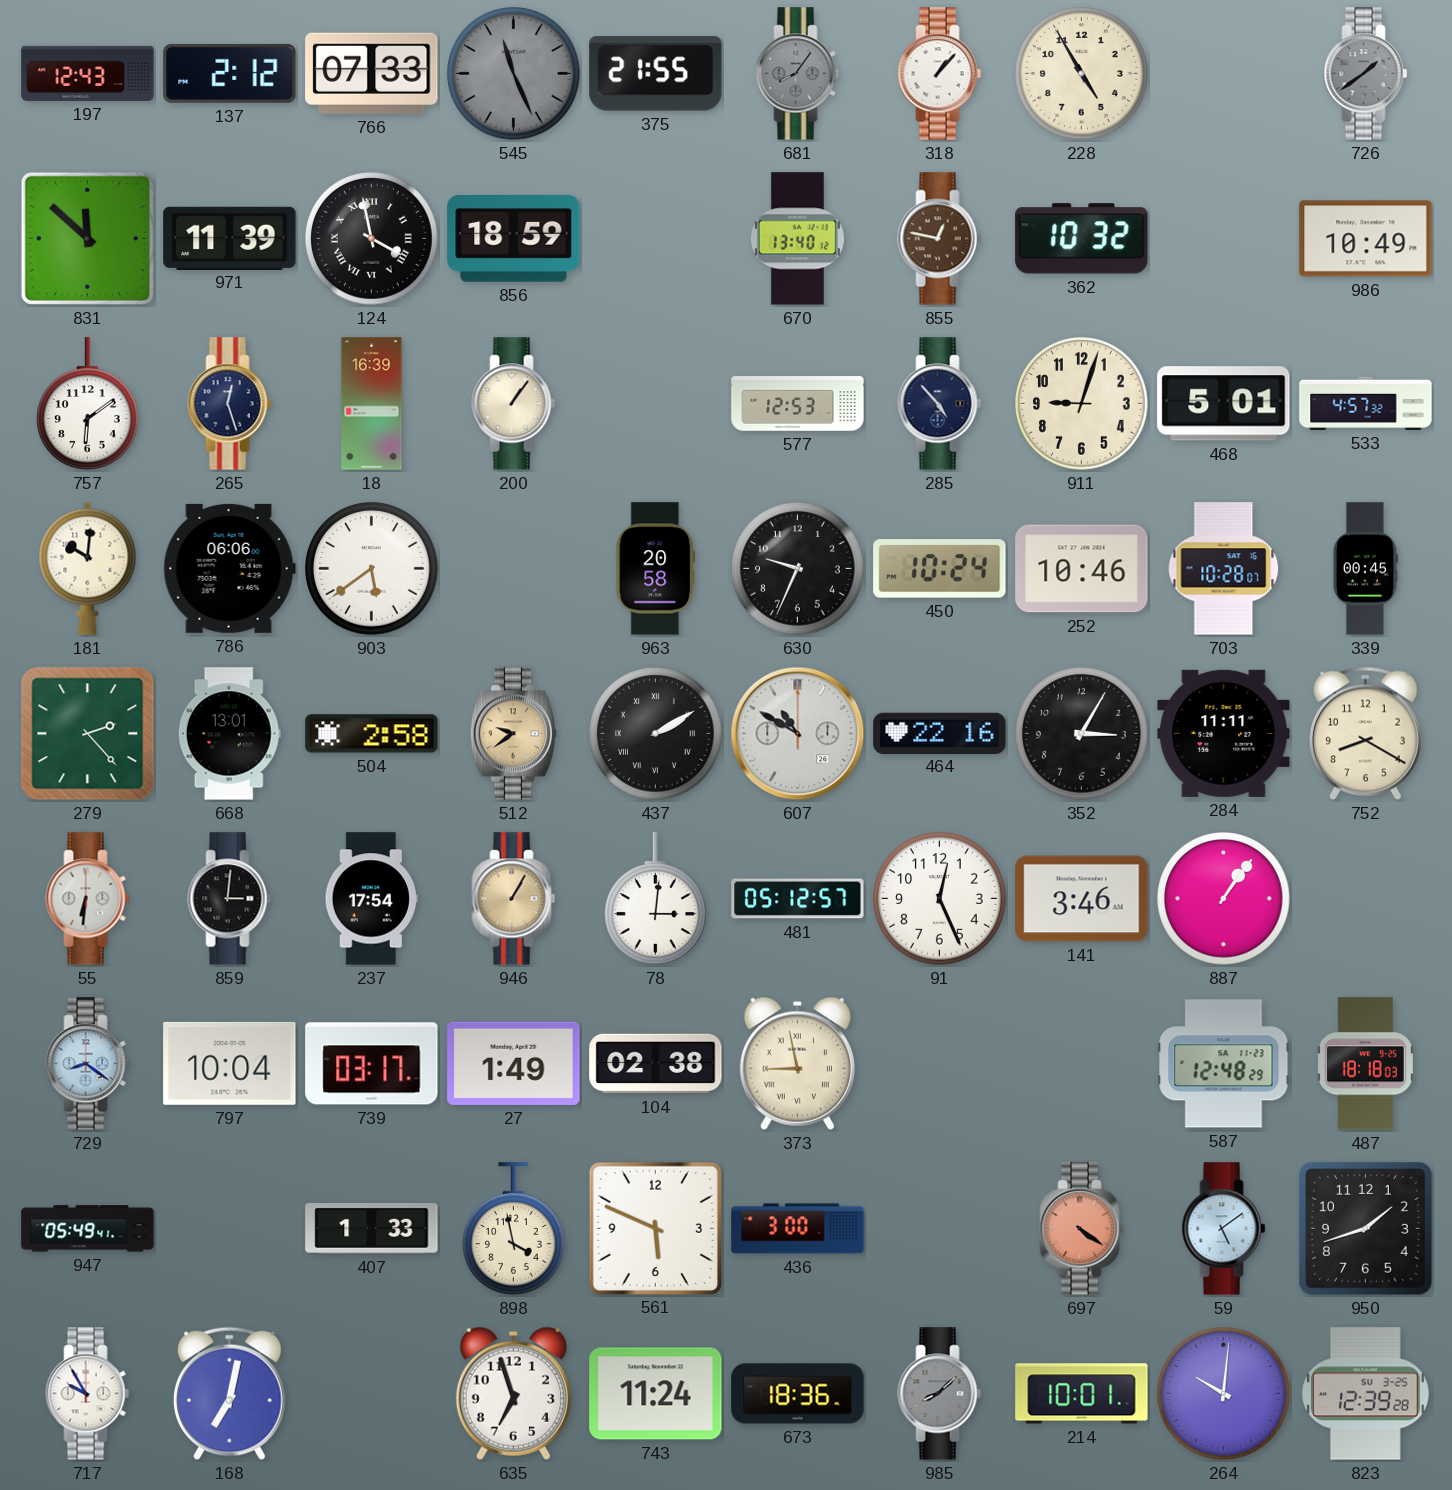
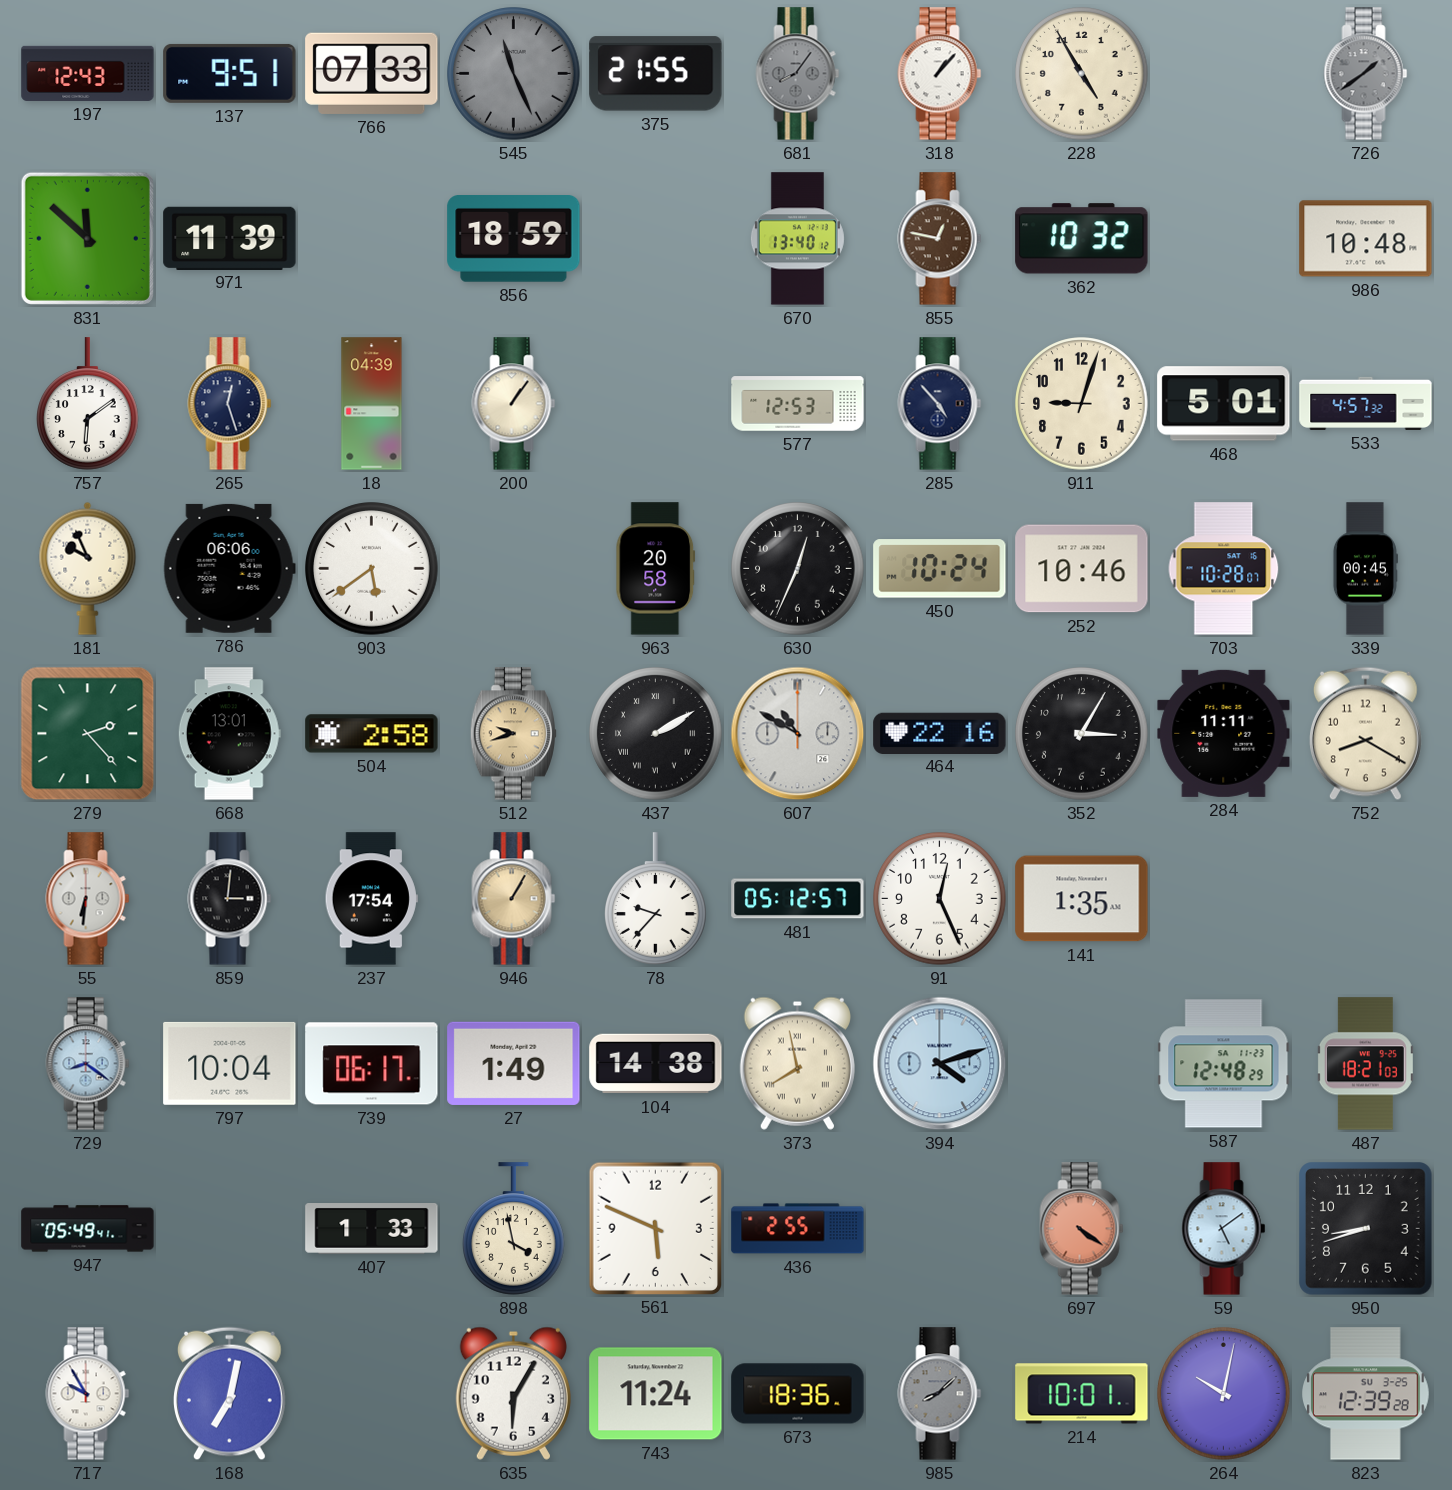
137: 2:12 -> 9:51 (230, 73)
124: 3:58 -> none (372, 239)
986: 10:49 -> 10:48 (1366, 239)
18: 16:39 -> 04:39 (372, 404)
181: 10:01 -> 9:56 (88, 568)
630: 9:34 -> 12:34 (798, 569)
512: 9:39 -> 9:42 (513, 734)
78: 3:01 -> 9:37 (656, 899)
141: 3:46 -> 1:35 (1082, 899)
887: 1:06 -> none (1224, 899)
739: 03:17 -> 06:17 (372, 1064)
104: 02:38 -> 14:38 (656, 1064)
373: 8:58 -> 7:58 (797, 1063)
394: none -> 4:12 (940, 1064)
487: 18:18 -> 18:21 (1365, 1064)
436: 3:00 -> 2:55 (798, 1229)
950: 1:42 -> 8:42 (1366, 1229)
635: 6:57 -> 6:05 (513, 1393)
264: 10:01 -> 10:02 (1224, 1394)
